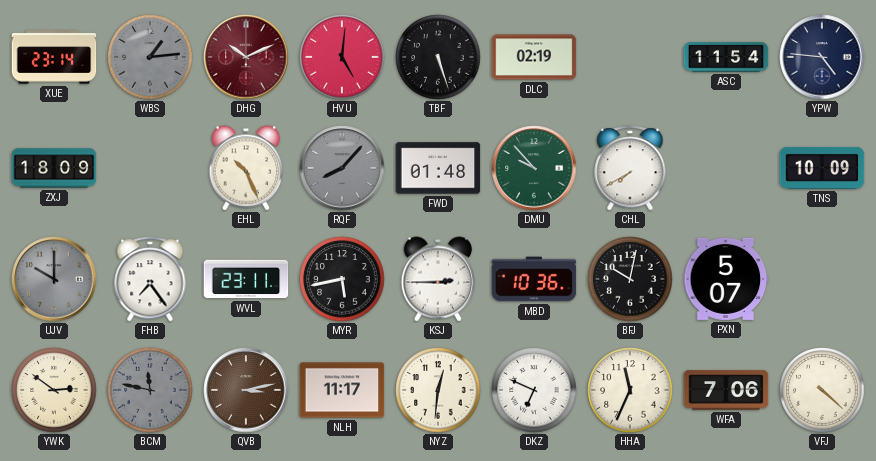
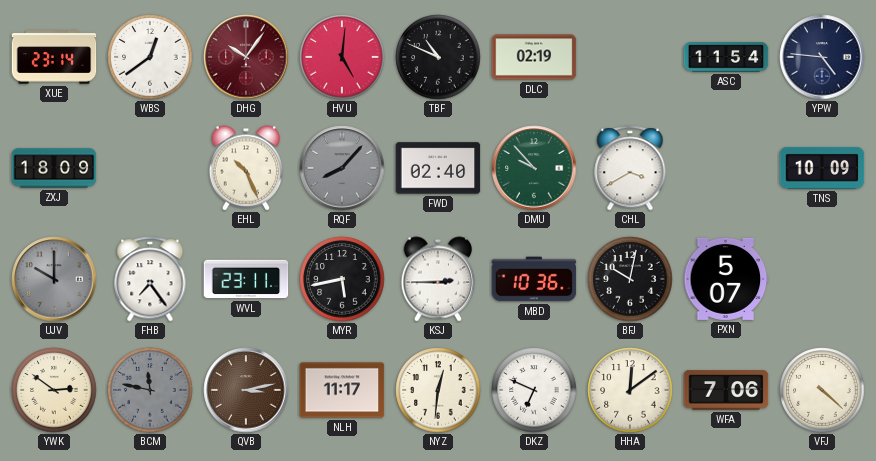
WBS: 1:14 -> 12:39 (150, 57)
WBS dial: grey -> white (150, 57)
DHG: 10:11 -> 10:06 (246, 57)
TBF: 5:27 -> 10:49 (438, 57)
FWD: 01:48 -> 02:40 (438, 168)
CHL: 7:40 -> 3:40 (630, 168)
HHA: 11:34 -> 12:09 (630, 390)
